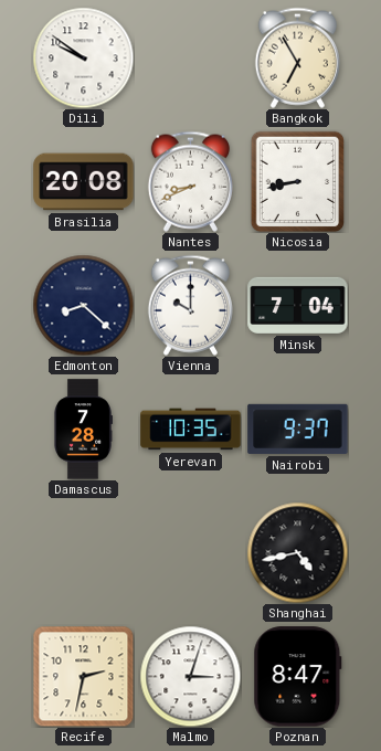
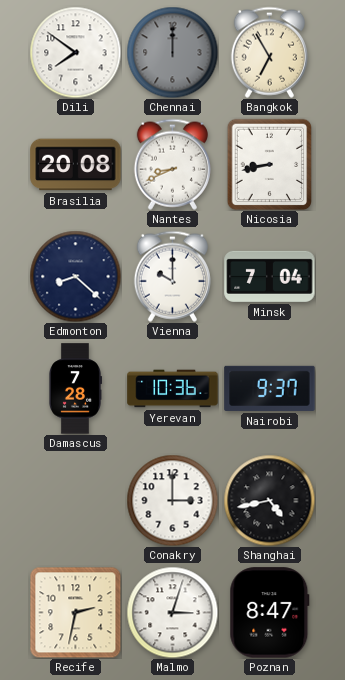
Dili: 9:51 -> 7:51 (75, 52)
Chennai: none -> 12:00 (172, 52)
Yerevan: 10:35 -> 10:36 (173, 389)
Conakry: none -> 3:00 (172, 500)
